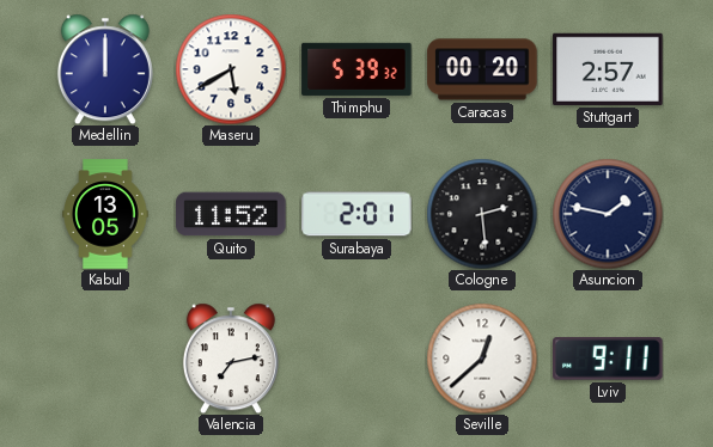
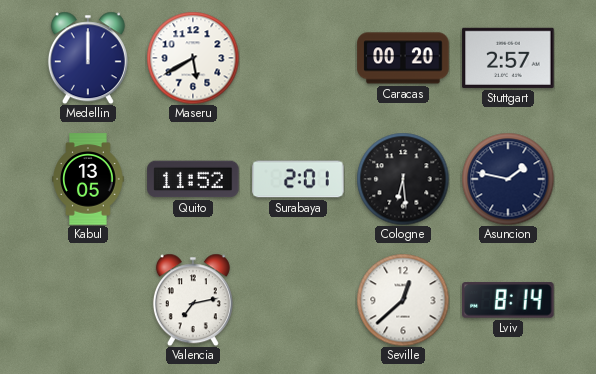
Thimphu: 5:39 -> none (356, 69)
Cologne: 2:29 -> 6:29 (403, 179)
Lviv: 9:11 -> 8:14 (508, 300)
